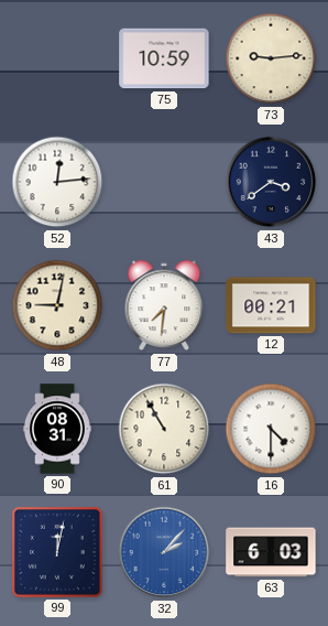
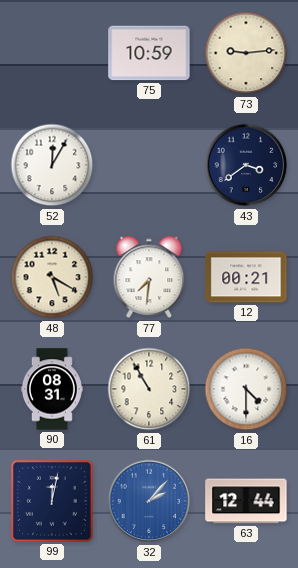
52: 12:14 -> 12:05 (52, 165)
48: 9:02 -> 5:20 (52, 277)
63: 6:03 -> 12:44 (246, 501)
